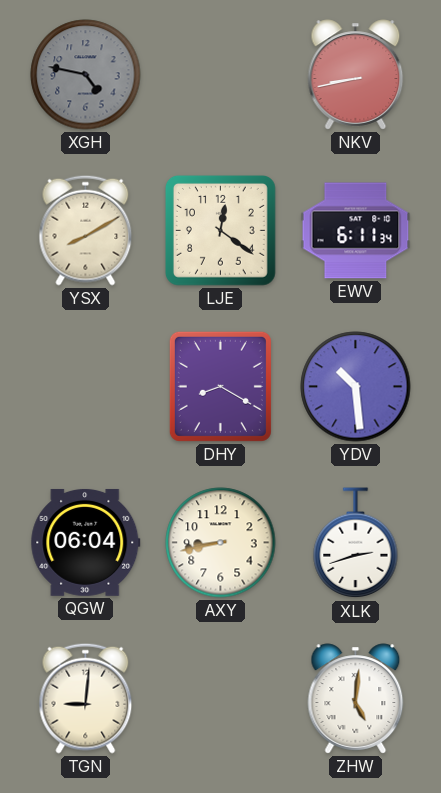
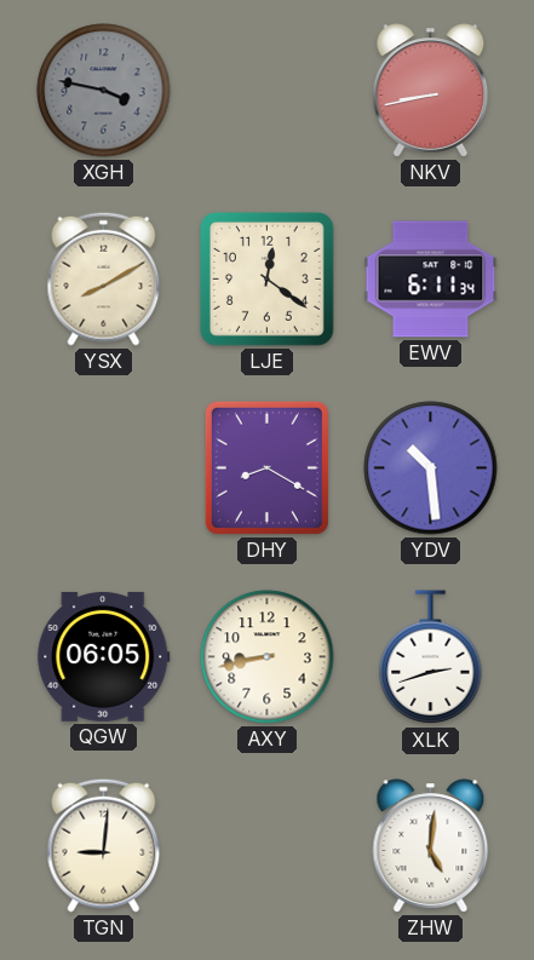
XGH: 4:47 -> 3:47 (104, 91)
QGW: 06:04 -> 06:05 (104, 656)
